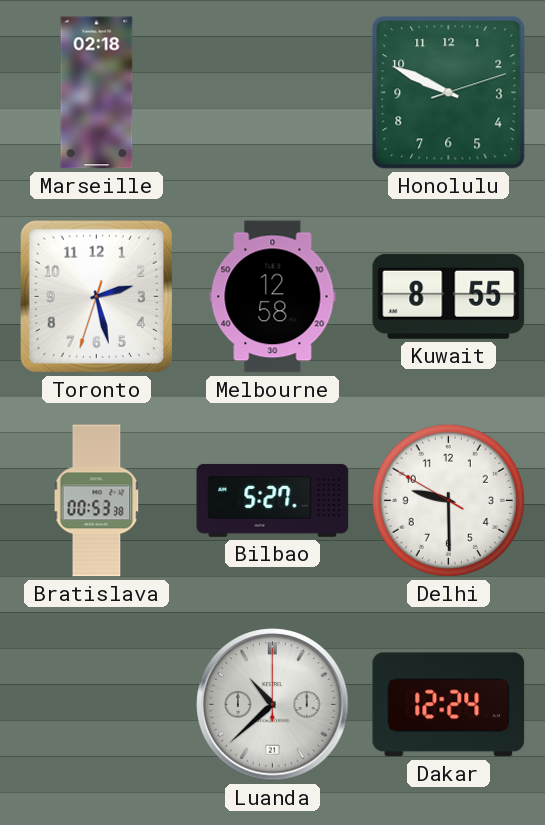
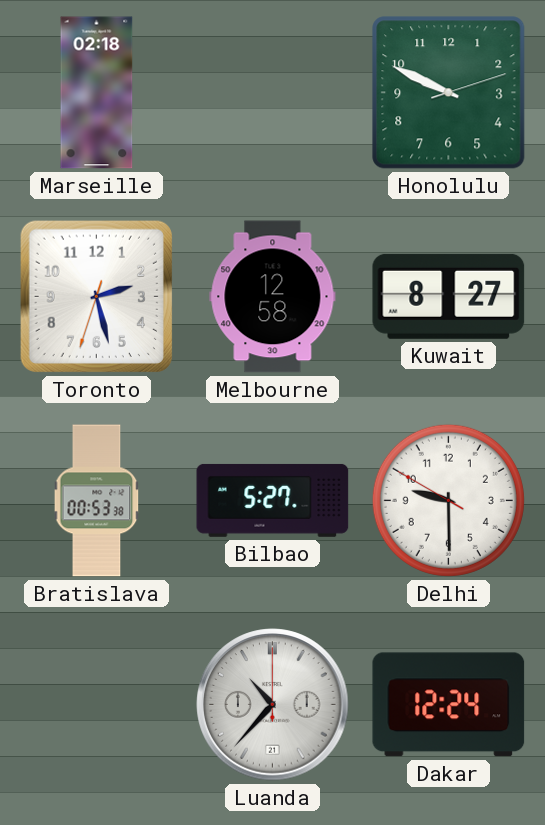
Kuwait: 8:55 -> 8:27 (449, 296)
Luanda: 10:38 -> 10:37 (273, 705)
